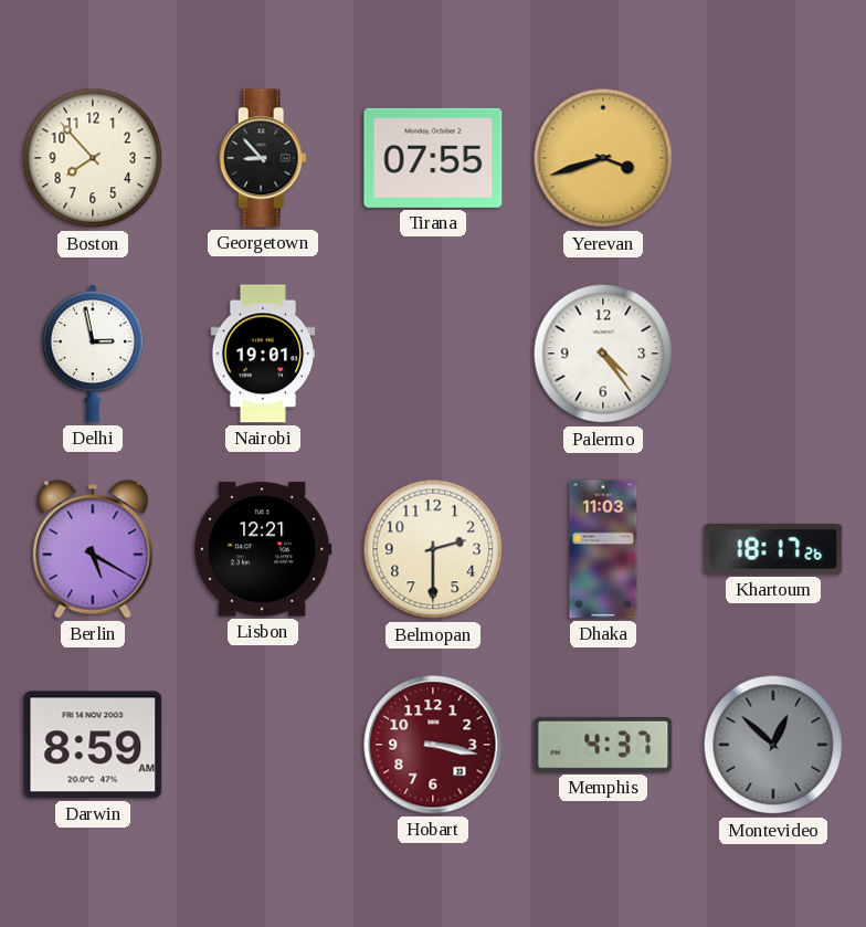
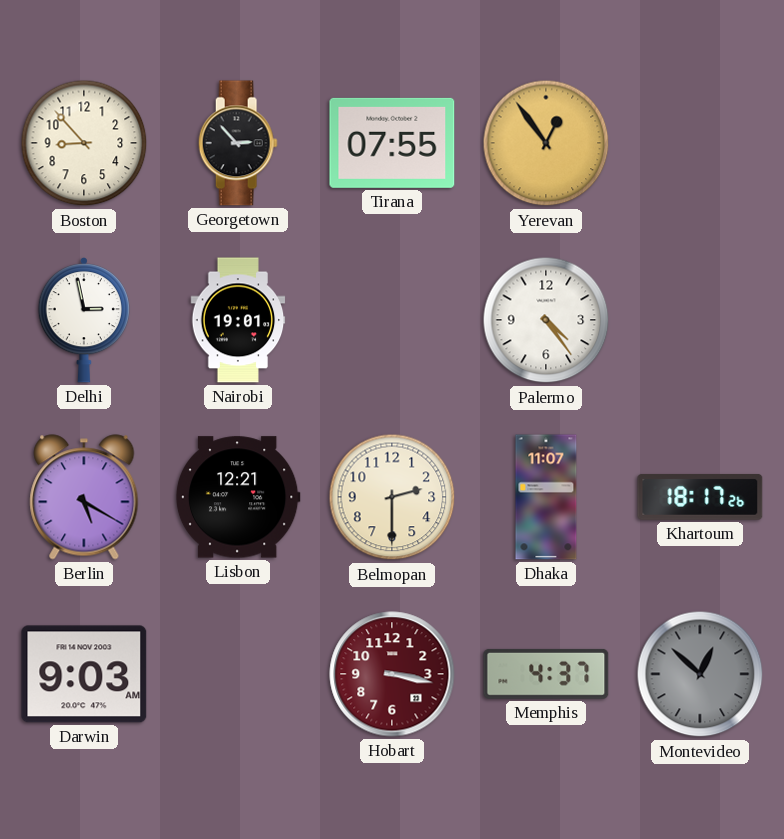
Boston: 7:53 -> 8:53 (84, 143)
Georgetown: 8:53 -> 2:53 (238, 143)
Yerevan: 3:42 -> 12:54 (546, 143)
Dhaka: 11:03 -> 11:07 (546, 497)
Darwin: 8:59 -> 9:03 (84, 674)
